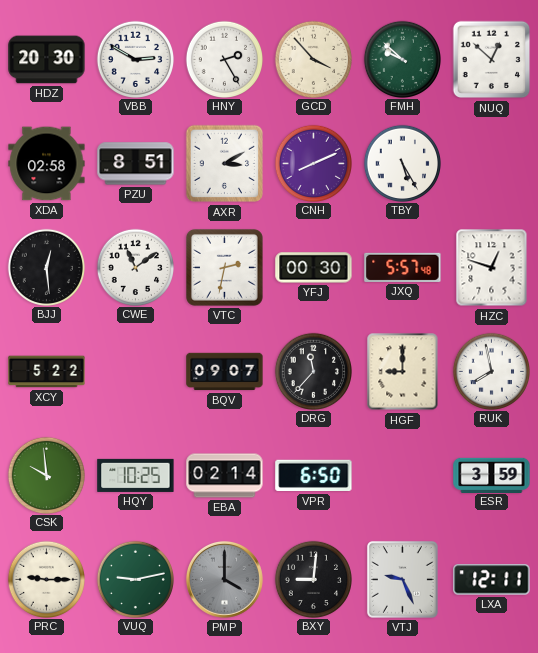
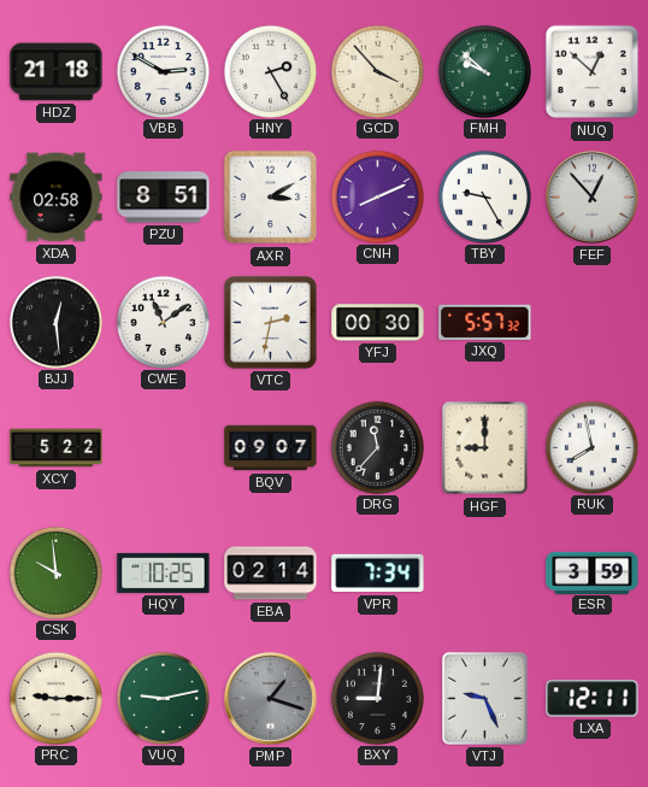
HDZ: 20:30 -> 21:18 (57, 72)
TBY: 5:25 -> 9:25 (484, 196)
FEF: none -> 12:53 (591, 196)
JXQ: 5:57:48 -> 5:57:32 (485, 322)
HZC: 12:48 -> none (492, 268)
VPR: 6:50 -> 7:34 (378, 574)
PMP: 4:00 -> 1:18 (270, 698)
